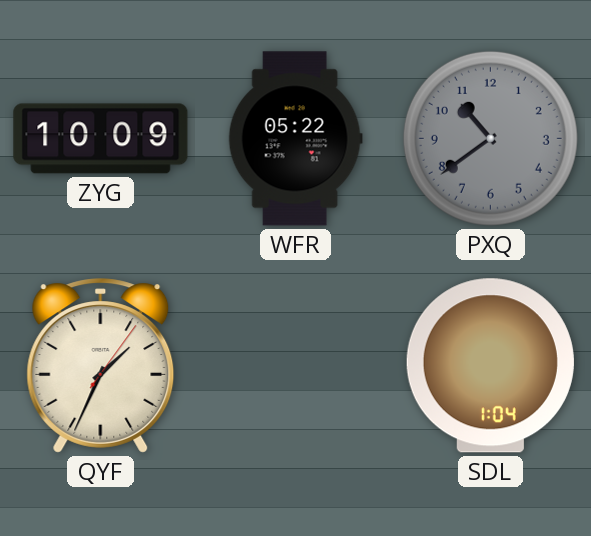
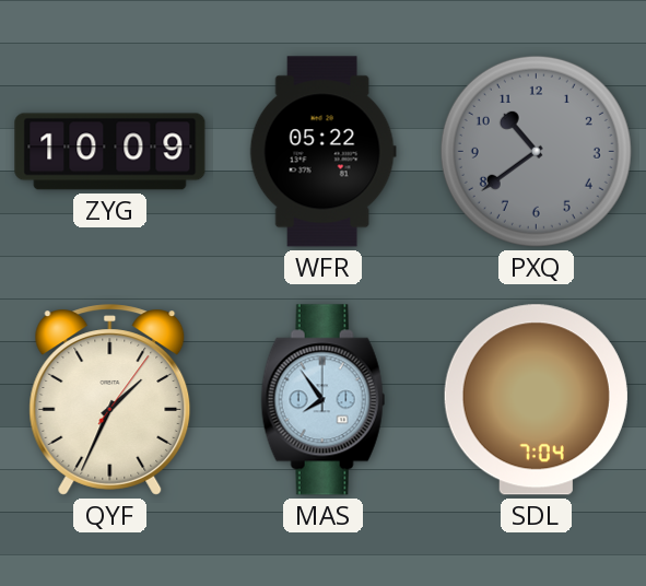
MAS: none -> 7:54 (324, 400)
SDL: 1:04 -> 7:04 (536, 400)
